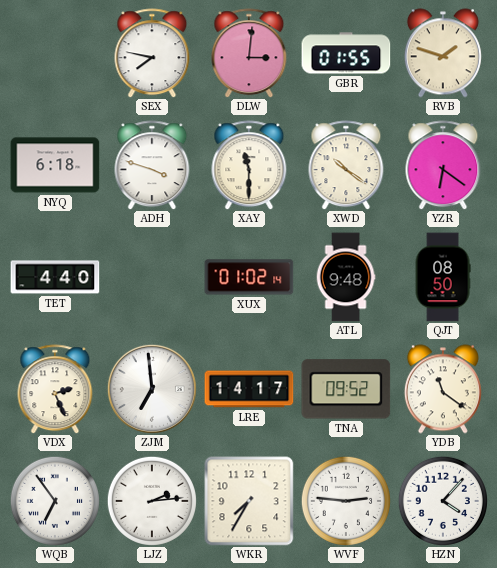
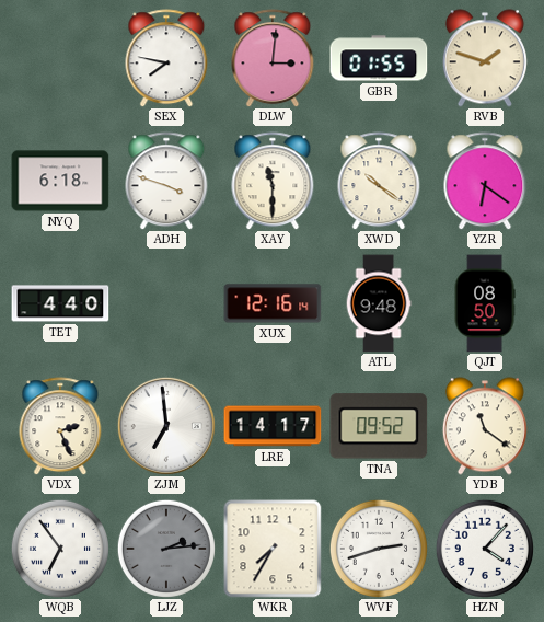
XUX: 01:02 -> 12:16 (273, 303)
LJZ dial: white -> grey (166, 549)
WVF: 2:46 -> 2:42 (379, 549)
